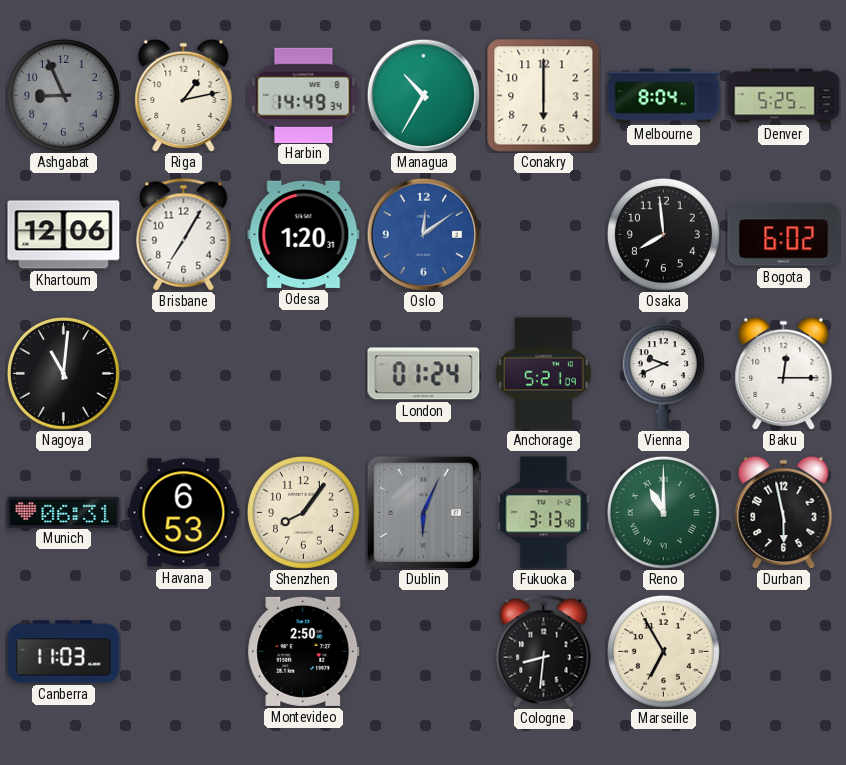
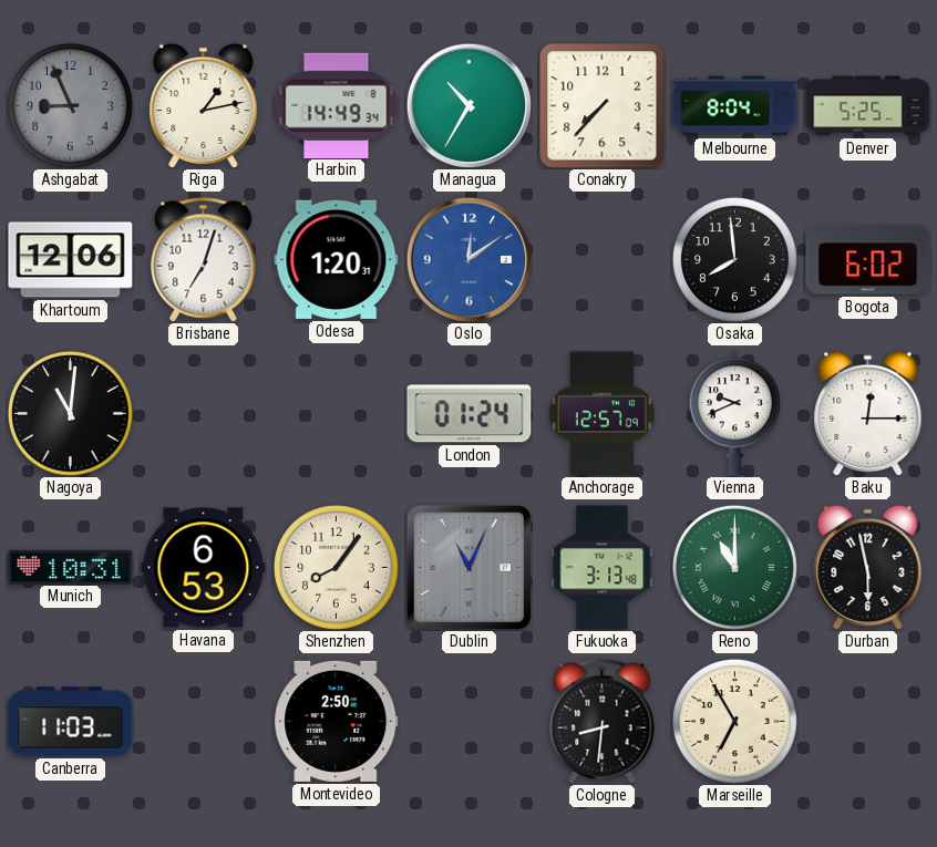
Conakry: 6:00 -> 7:37 (603, 106)
Brisbane: 7:05 -> 7:03 (204, 260)
Anchorage: 5:21 -> 12:57 (601, 414)
Munich: 06:31 -> 10:31 (71, 567)
Dublin: 6:04 -> 11:04 (469, 567)
